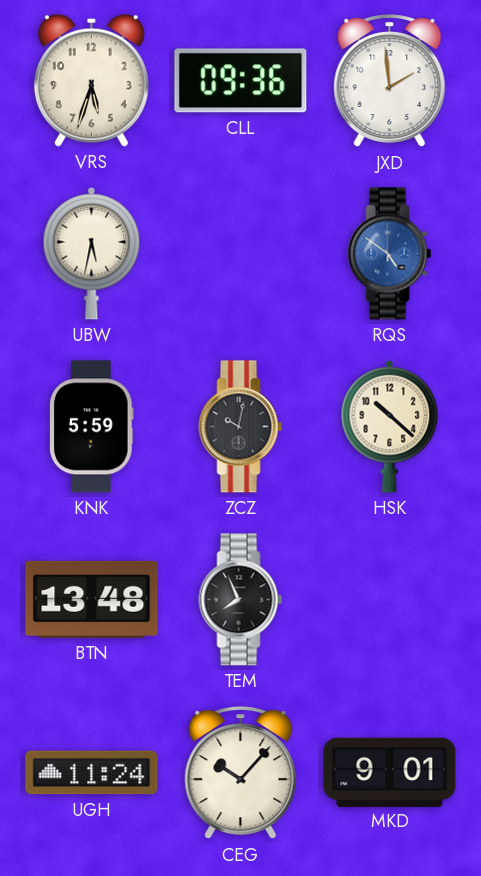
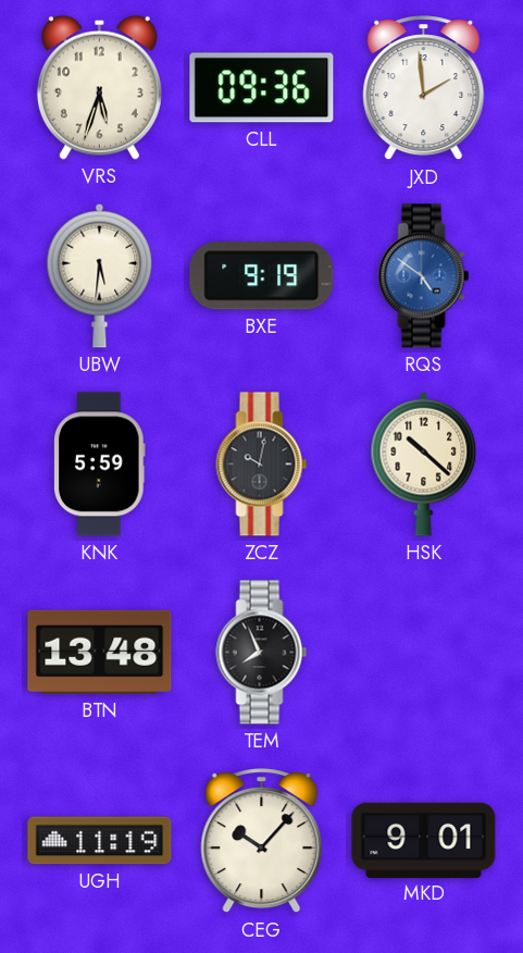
UBW: 5:32 -> 5:31 (100, 275)
BXE: none -> 9:19 (262, 276)
UGH: 11:24 -> 11:19 (100, 841)
